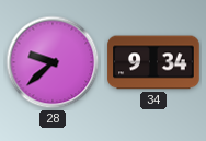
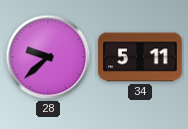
34: 9:34 -> 5:11 (140, 57)
